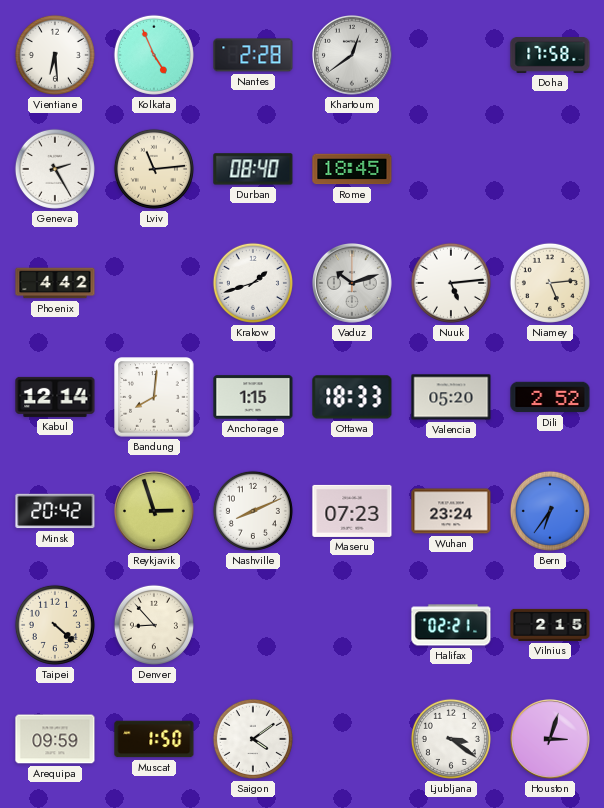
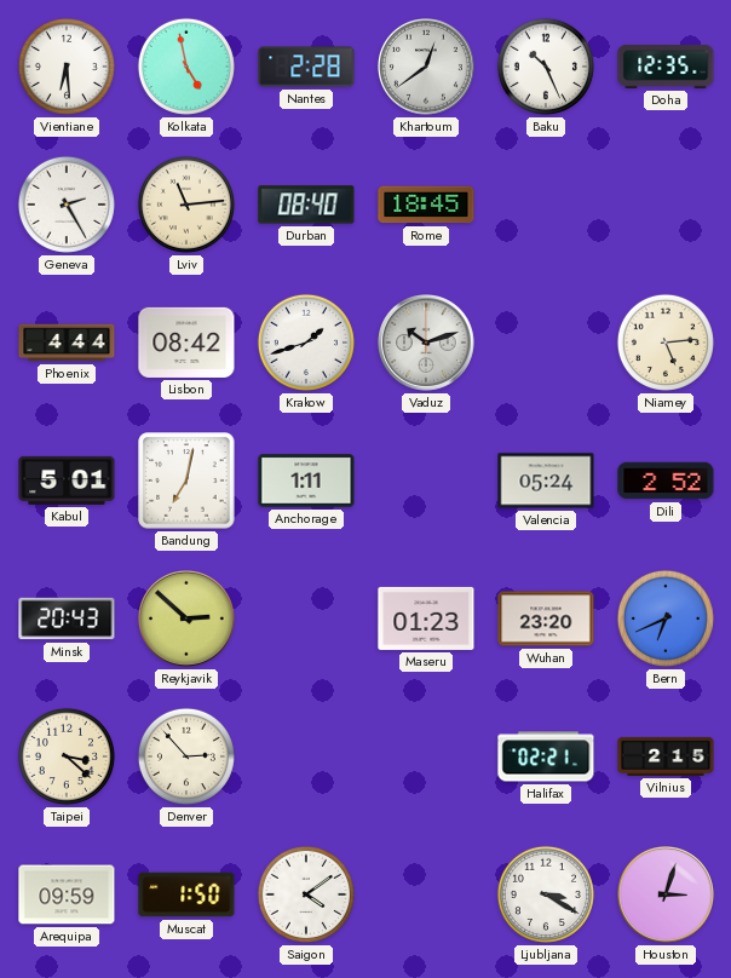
Kolkata: 4:56 -> 4:58 (186, 67)
Baku: none -> 10:26 (546, 67)
Doha: 17:58 -> 12:35 (666, 68)
Phoenix: 4:42 -> 4:44 (67, 343)
Lisbon: none -> 08:42 (186, 343)
Nuuk: 5:14 -> none (451, 283)
Kabul: 12:14 -> 5:01 (67, 481)
Bandung: 8:01 -> 7:02 (186, 481)
Anchorage: 1:15 -> 1:11 (306, 481)
Ottawa: 18:33 -> none (352, 397)
Valencia: 05:20 -> 05:24 (546, 481)
Minsk: 20:42 -> 20:43 (67, 619)
Reykjavik: 2:57 -> 2:52 (188, 620)
Nashville: 8:11 -> none (253, 511)
Maseru: 07:23 -> 01:23 (426, 619)
Wuhan: 23:24 -> 23:20 (546, 619)
Bern: 6:36 -> 6:41 (666, 619)
Taipei: 4:22 -> 3:22 (67, 756)
Denver: 8:53 -> 2:53 (186, 756)
Ljubljana: 3:21 -> 3:20 (546, 894)
